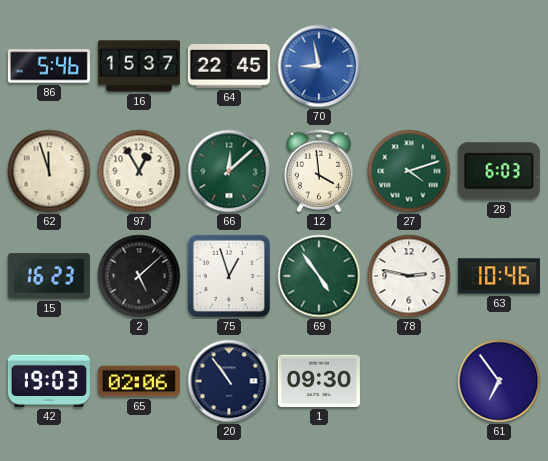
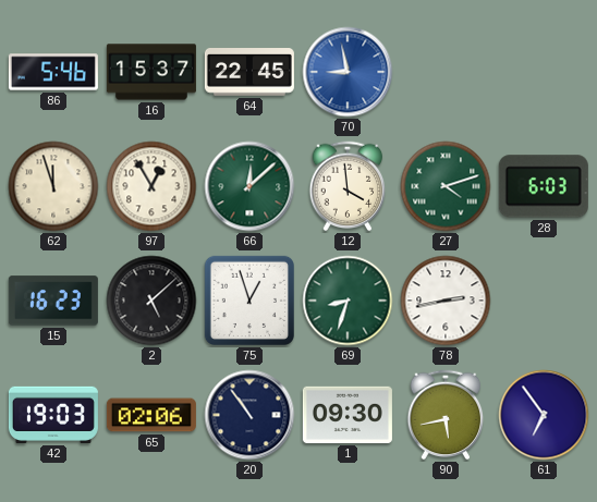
69: 4:54 -> 8:33 (348, 301)
78: 2:47 -> 2:43 (446, 301)
63: 10:46 -> none (499, 276)
90: none -> 5:43 (446, 415)
